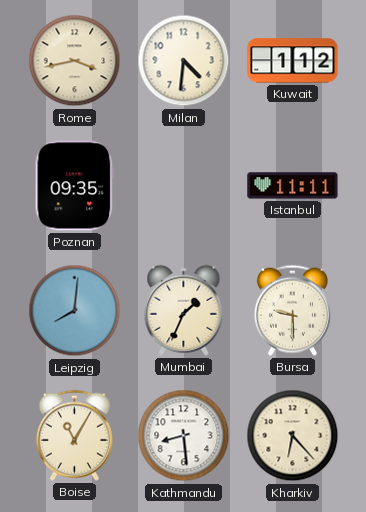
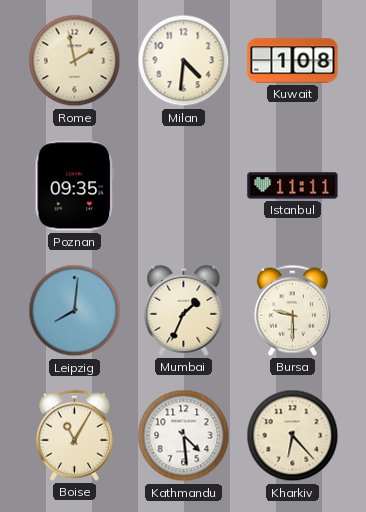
Rome: 3:43 -> 1:58 (75, 61)
Kuwait: 1:12 -> 1:08 (293, 61)
Kathmandu: 8:29 -> 4:29 (184, 436)
